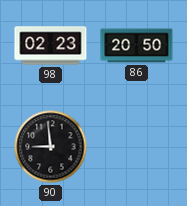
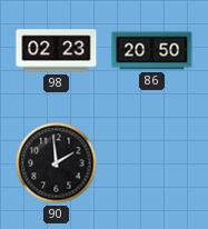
90: 8:59 -> 1:59 (57, 163)
